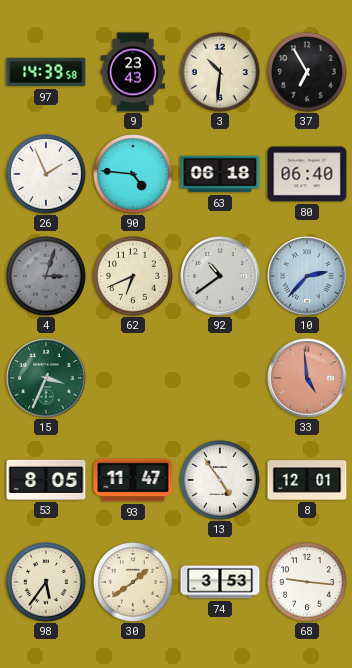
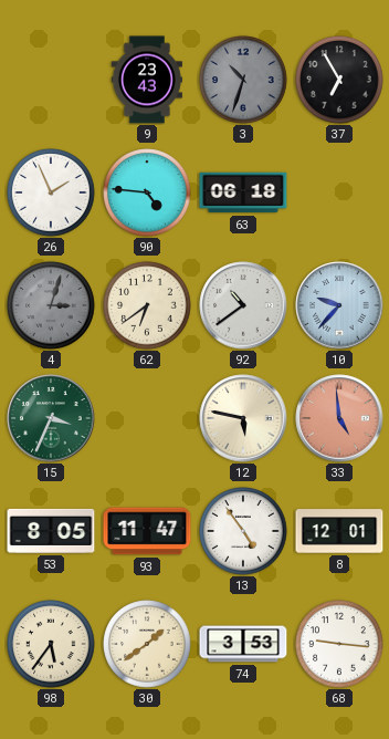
97: 14:39 -> none (46, 72)
3: 10:31 -> 10:33 (243, 80)
3 dial: cream -> grey (243, 80)
80: 06:40 -> none (307, 174)
62: 6:41 -> 6:39 (147, 305)
10: 2:37 -> 9:37 (339, 305)
12: none -> 5:47 (243, 418)
